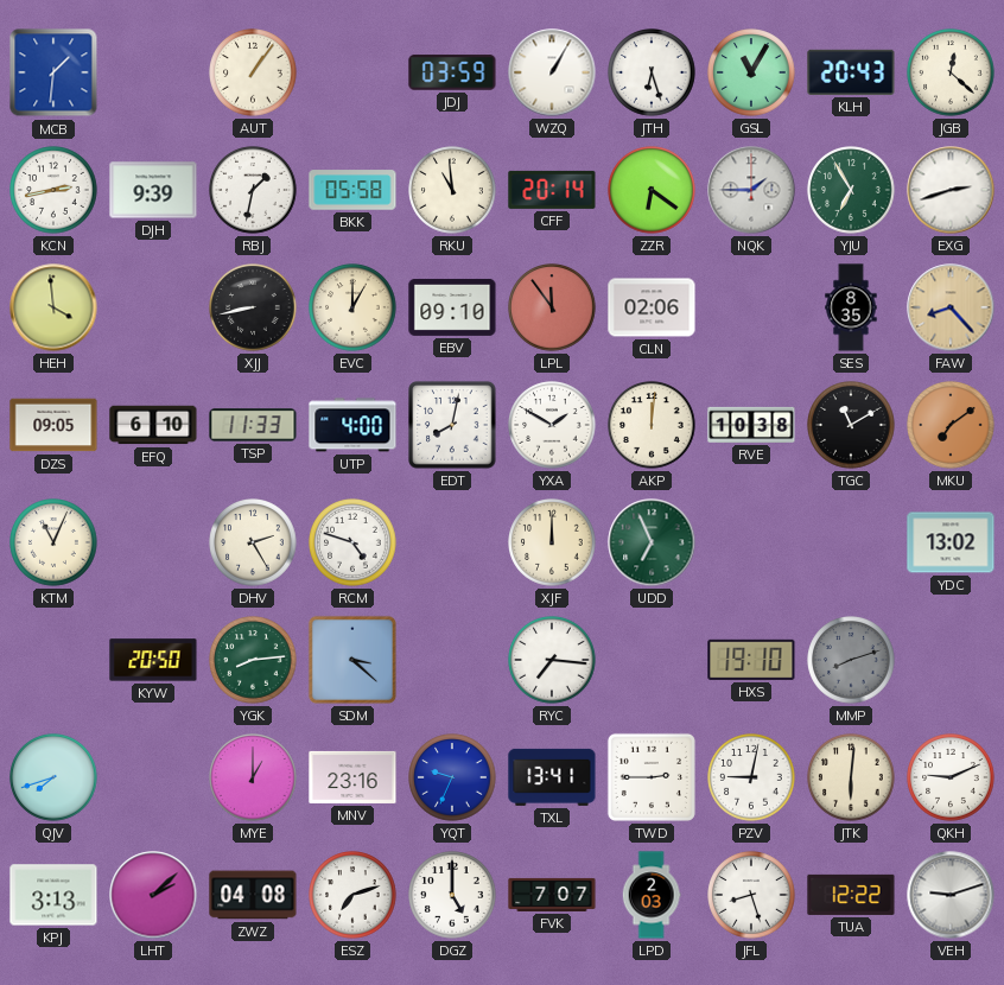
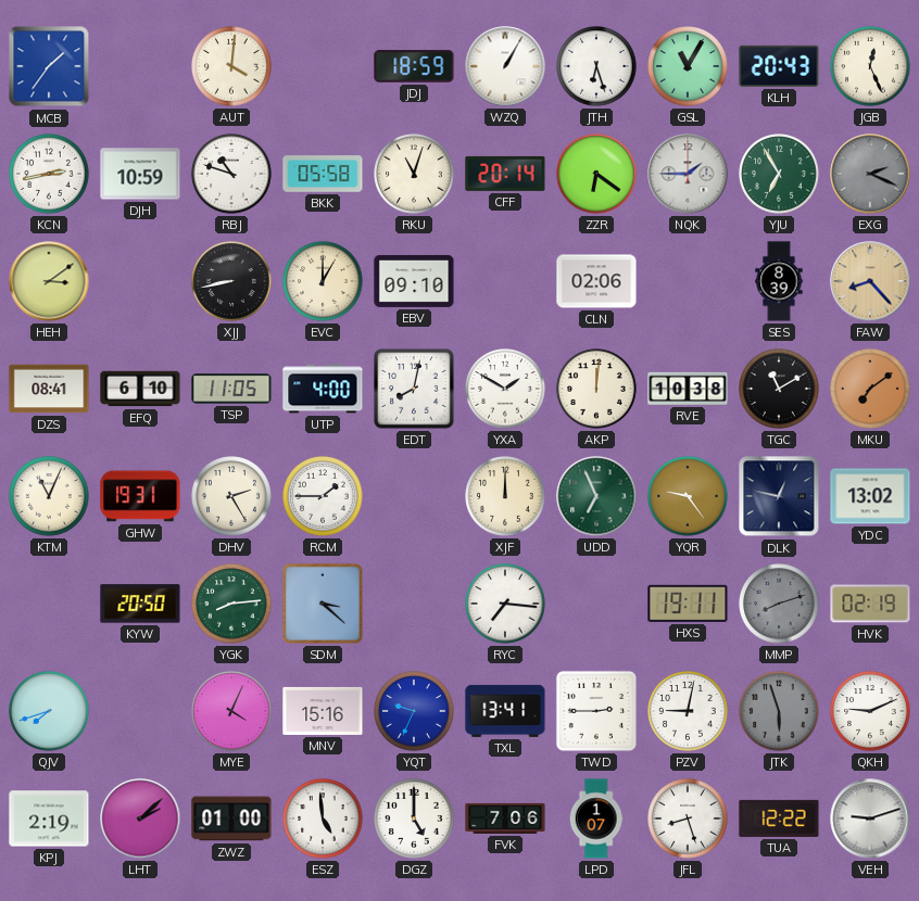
MCB: 1:31 -> 1:36 (49, 66)
AUT: 1:06 -> 4:01 (231, 66)
JDJ: 03:59 -> 18:59 (414, 66)
JGB: 12:22 -> 12:26 (870, 66)
DJH: 9:39 -> 10:59 (140, 174)
RBJ: 1:32 -> 10:48 (231, 174)
RKU: 10:59 -> 11:03 (414, 174)
EXG: 2:42 -> 2:19 (870, 174)
EXG dial: white -> grey (870, 174)
HEH: 3:59 -> 3:09 (49, 281)
LPL: 11:54 -> none (552, 307)
SES: 8:35 -> 8:39 (779, 281)
DZS: 09:05 -> 08:41 (49, 389)
TSP: 11:33 -> 11:05 (231, 389)
GHW: none -> 19:31 (140, 496)
RCM: 4:48 -> 1:45 (323, 496)
YQR: none -> 9:24 (688, 496)
DLK: none -> 12:47 (779, 496)
HXS: 19:10 -> 19:11 (688, 604)
HVK: none -> 02:19 (870, 604)
MYE: 1:00 -> 4:04 (231, 711)
MNV: 23:16 -> 15:16 (323, 711)
JTK: 6:01 -> 5:57 (779, 711)
JTK dial: cream -> grey (779, 711)
KPJ: 3:13 -> 2:19 (49, 818)
ZWZ: 04:08 -> 01:00 (231, 818)
ESZ: 7:12 -> 4:59 (323, 818)
FVK: 7:07 -> 7:06 (505, 818)
LPD: 2:03 -> 1:07 (596, 818)
